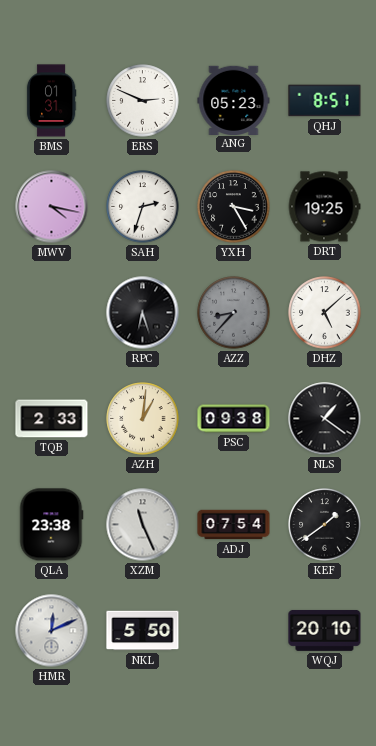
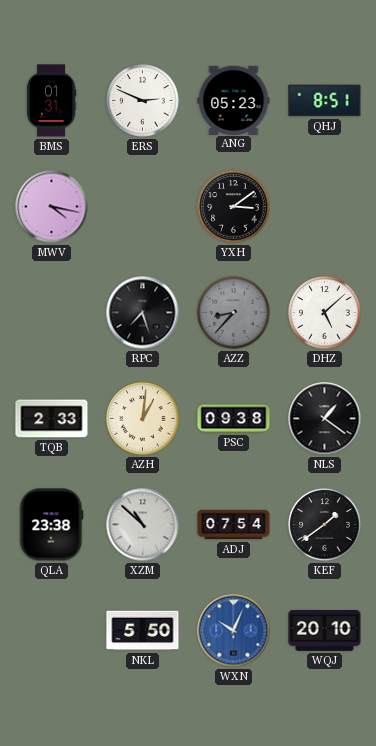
SAH: 2:33 -> none (143, 207)
YXH: 3:25 -> 3:09 (234, 207)
DRT: 19:25 -> none (324, 207)
RPC: 6:27 -> 7:27 (143, 313)
XZM: 11:26 -> 10:52 (143, 525)
HMR: 12:11 -> none (52, 631)
WXN: none -> 10:04 (234, 631)
